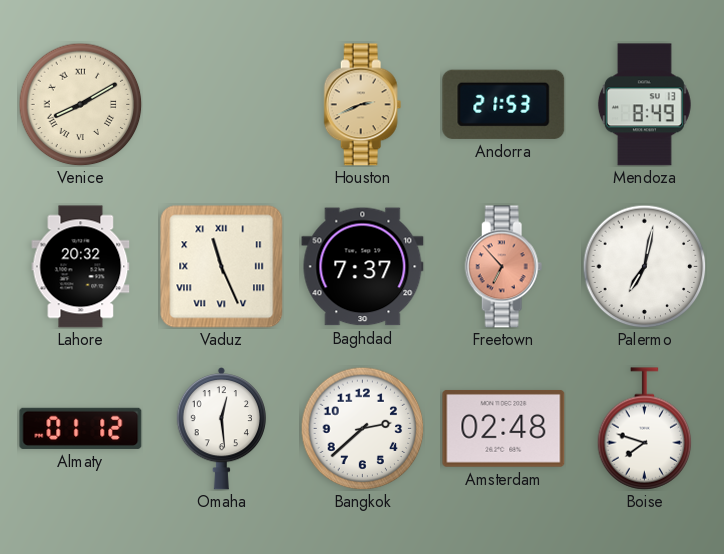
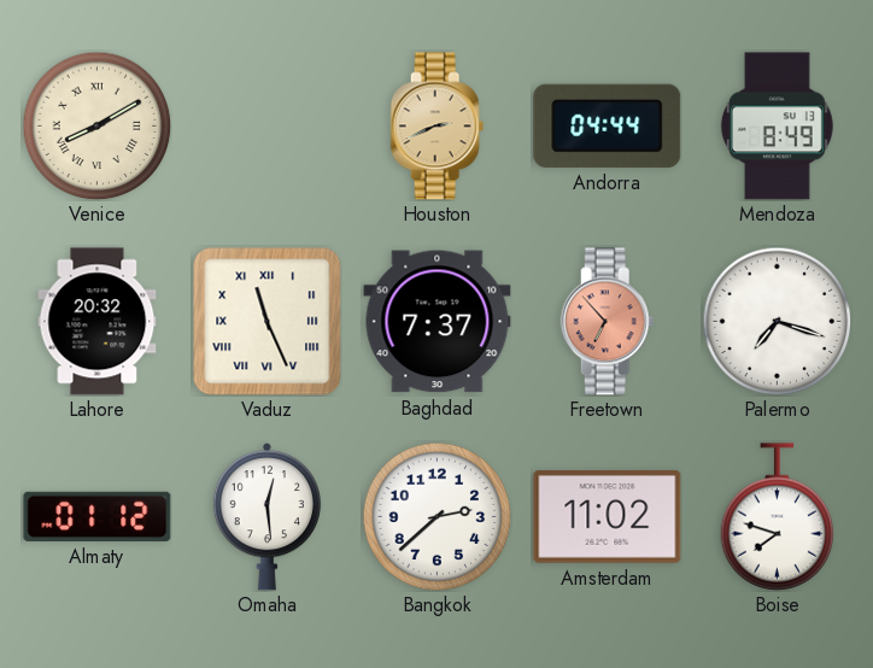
Andorra: 21:53 -> 04:44 (608, 125)
Palermo: 7:02 -> 7:18 (777, 321)
Amsterdam: 02:48 -> 11:02 (608, 517)
